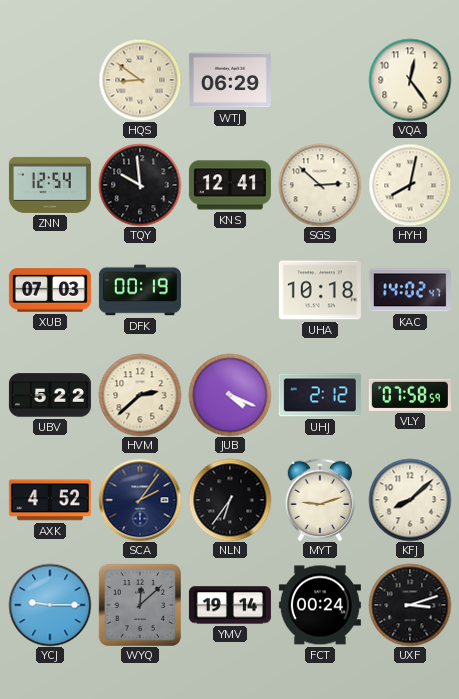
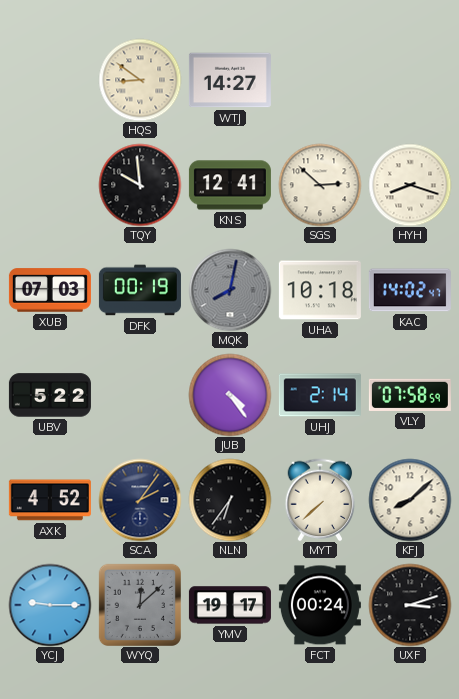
WTJ: 06:29 -> 14:27 (230, 80)
VQA: 12:24 -> none (410, 80)
ZNN: 12:54 -> none (50, 185)
HYH: 8:02 -> 8:18 (410, 185)
MQK: none -> 8:02 (230, 290)
HVM: 2:38 -> none (140, 395)
JUB: 4:19 -> 4:24 (230, 395)
UHJ: 2:12 -> 2:14 (320, 395)
MYT: 9:12 -> 7:38 (320, 500)
YMV: 19:14 -> 19:17 (230, 605)
